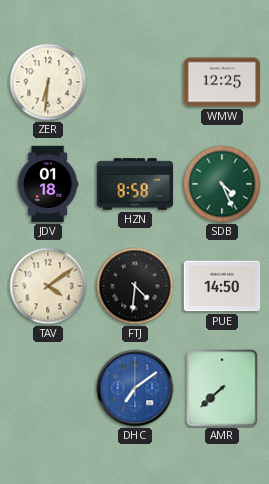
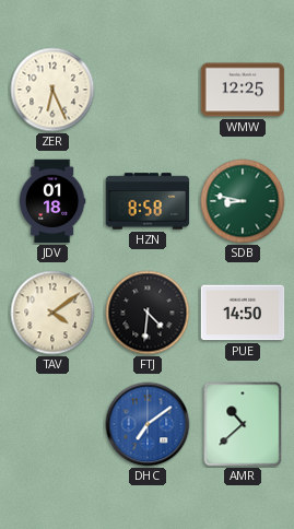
ZER: 6:31 -> 6:26 (52, 90)
SDB: 4:26 -> 8:47 (243, 201)
AMR: 7:38 -> 10:38 (243, 424)
